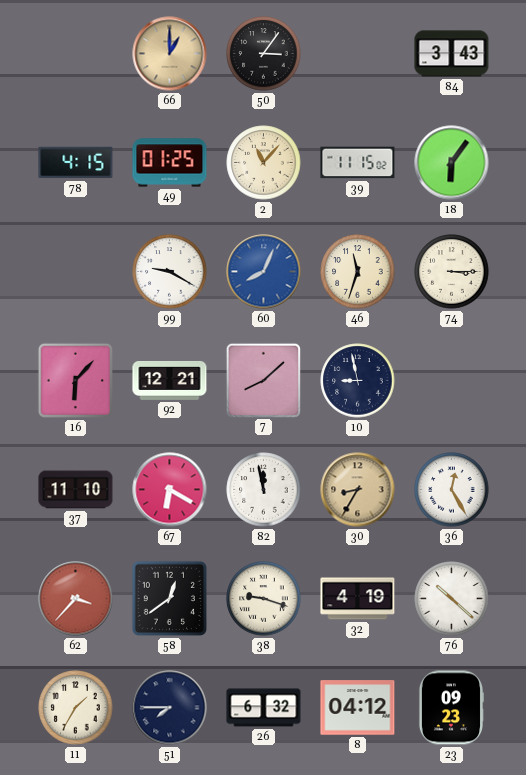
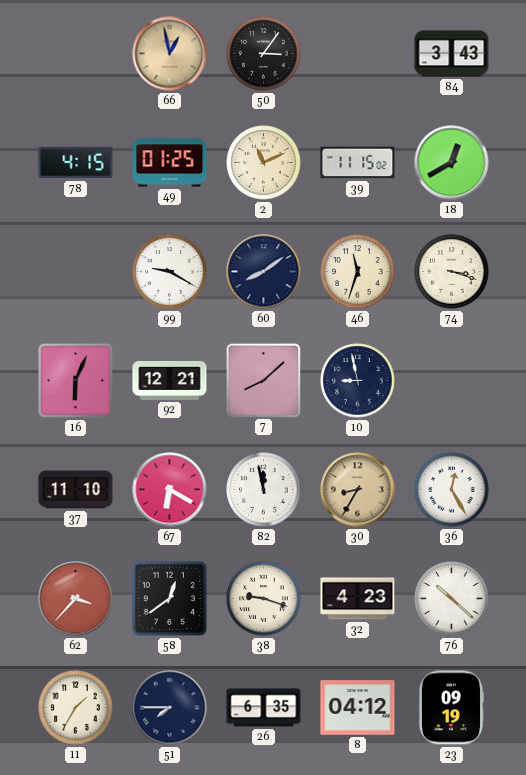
66: 1:00 -> 12:58 (170, 54)
2: 11:07 -> 11:11 (264, 163)
18: 6:06 -> 12:40 (452, 163)
60: 8:04 -> 8:09 (264, 272)
60 dial: blue -> navy (264, 272)
74: 3:15 -> 3:18 (452, 272)
16: 6:07 -> 6:04 (75, 380)
32: 4:19 -> 4:23 (358, 599)
26: 6:32 -> 6:35 (264, 708)
23: 09:23 -> 09:19 (450, 708)
